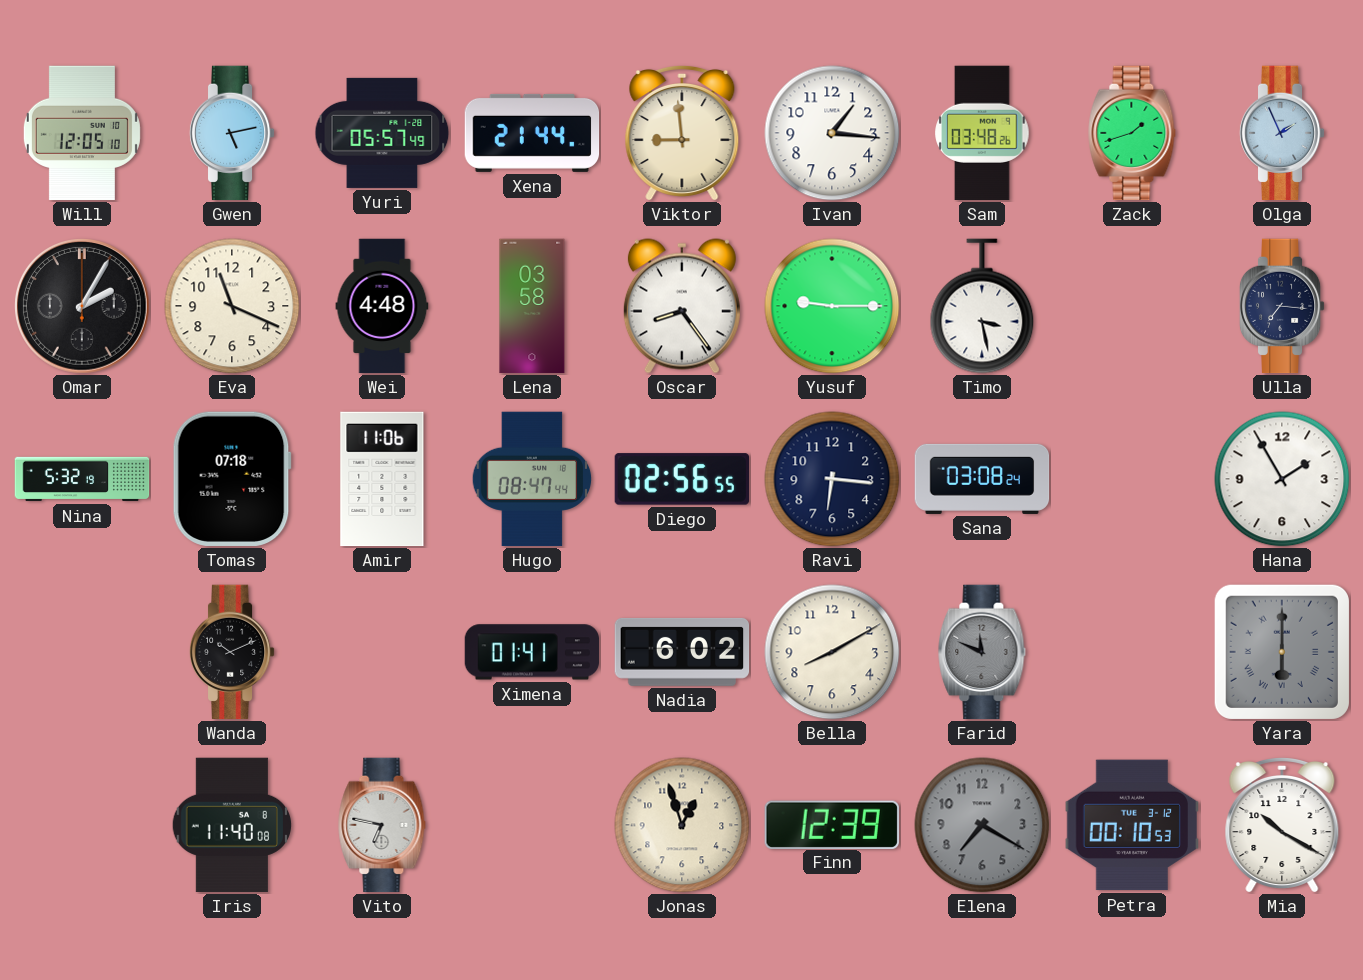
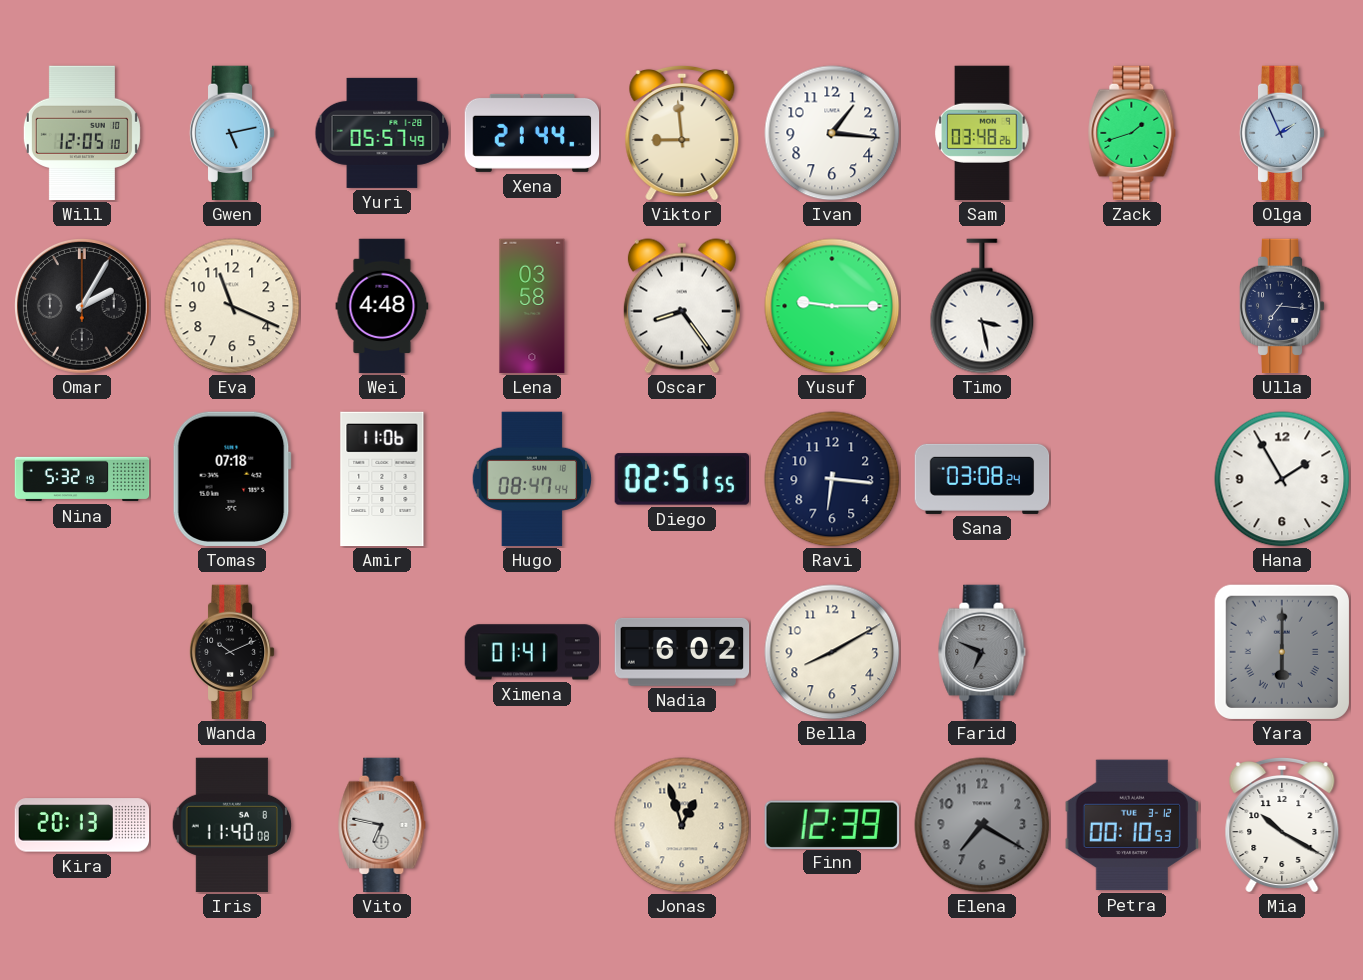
Diego: 02:56 -> 02:51 (682, 479)
Farid: 11:49 -> 6:49 (982, 652)
Kira: none -> 20:13 (82, 825)
